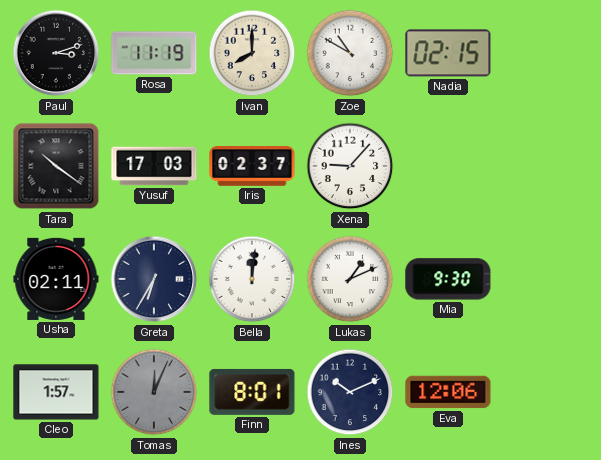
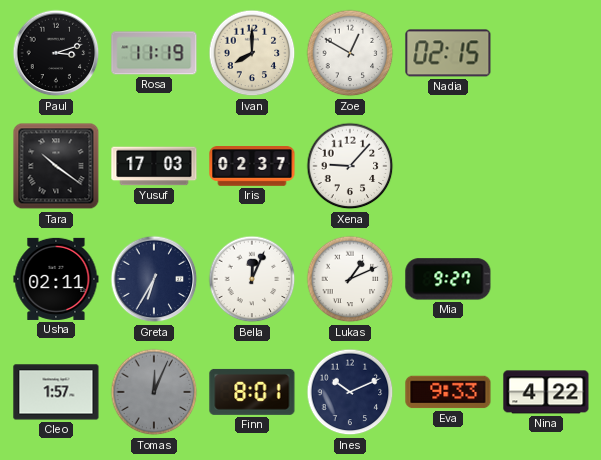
Zoe: 10:50 -> 12:50 (350, 53)
Bella: 12:01 -> 12:04 (252, 279)
Mia: 9:30 -> 9:27 (448, 279)
Eva: 12:06 -> 9:33 (448, 392)
Nina: none -> 4:22 (546, 392)
